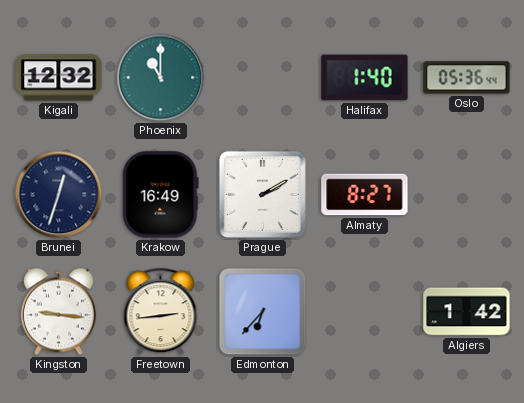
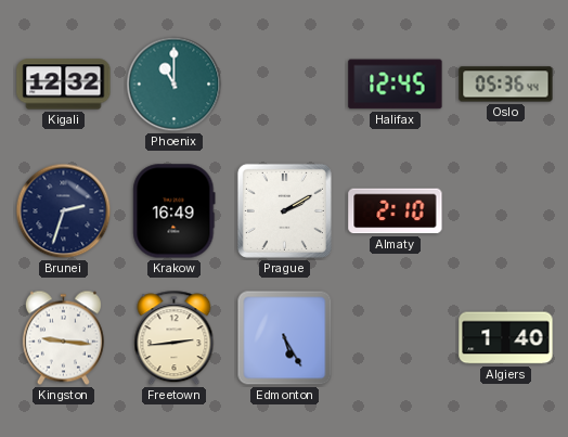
Halifax: 1:40 -> 12:45 (396, 85)
Brunei: 12:33 -> 2:33 (64, 211)
Almaty: 8:27 -> 2:10 (396, 211)
Edmonton: 6:37 -> 5:25 (285, 338)
Algiers: 1:42 -> 1:40 (506, 338)
